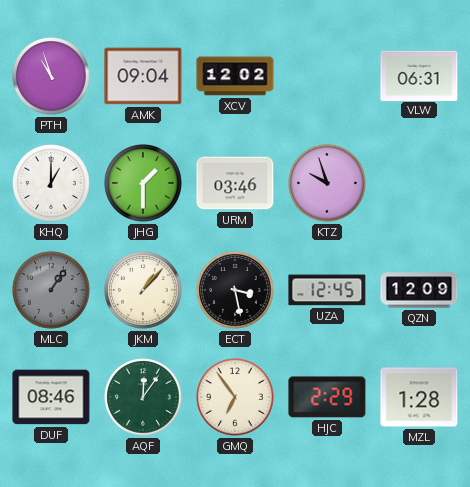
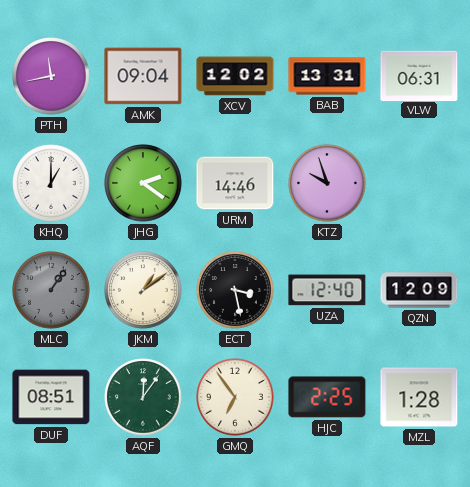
PTH: 10:57 -> 11:43 (51, 76)
BAB: none -> 13:31 (327, 76)
JHG: 1:30 -> 2:21 (143, 183)
URM: 03:46 -> 14:46 (235, 183)
JKM: 1:07 -> 1:09 (143, 290)
UZA: 12:45 -> 12:40 (327, 290)
DUF: 08:46 -> 08:51 (51, 397)
HJC: 2:29 -> 2:25 (327, 397)
